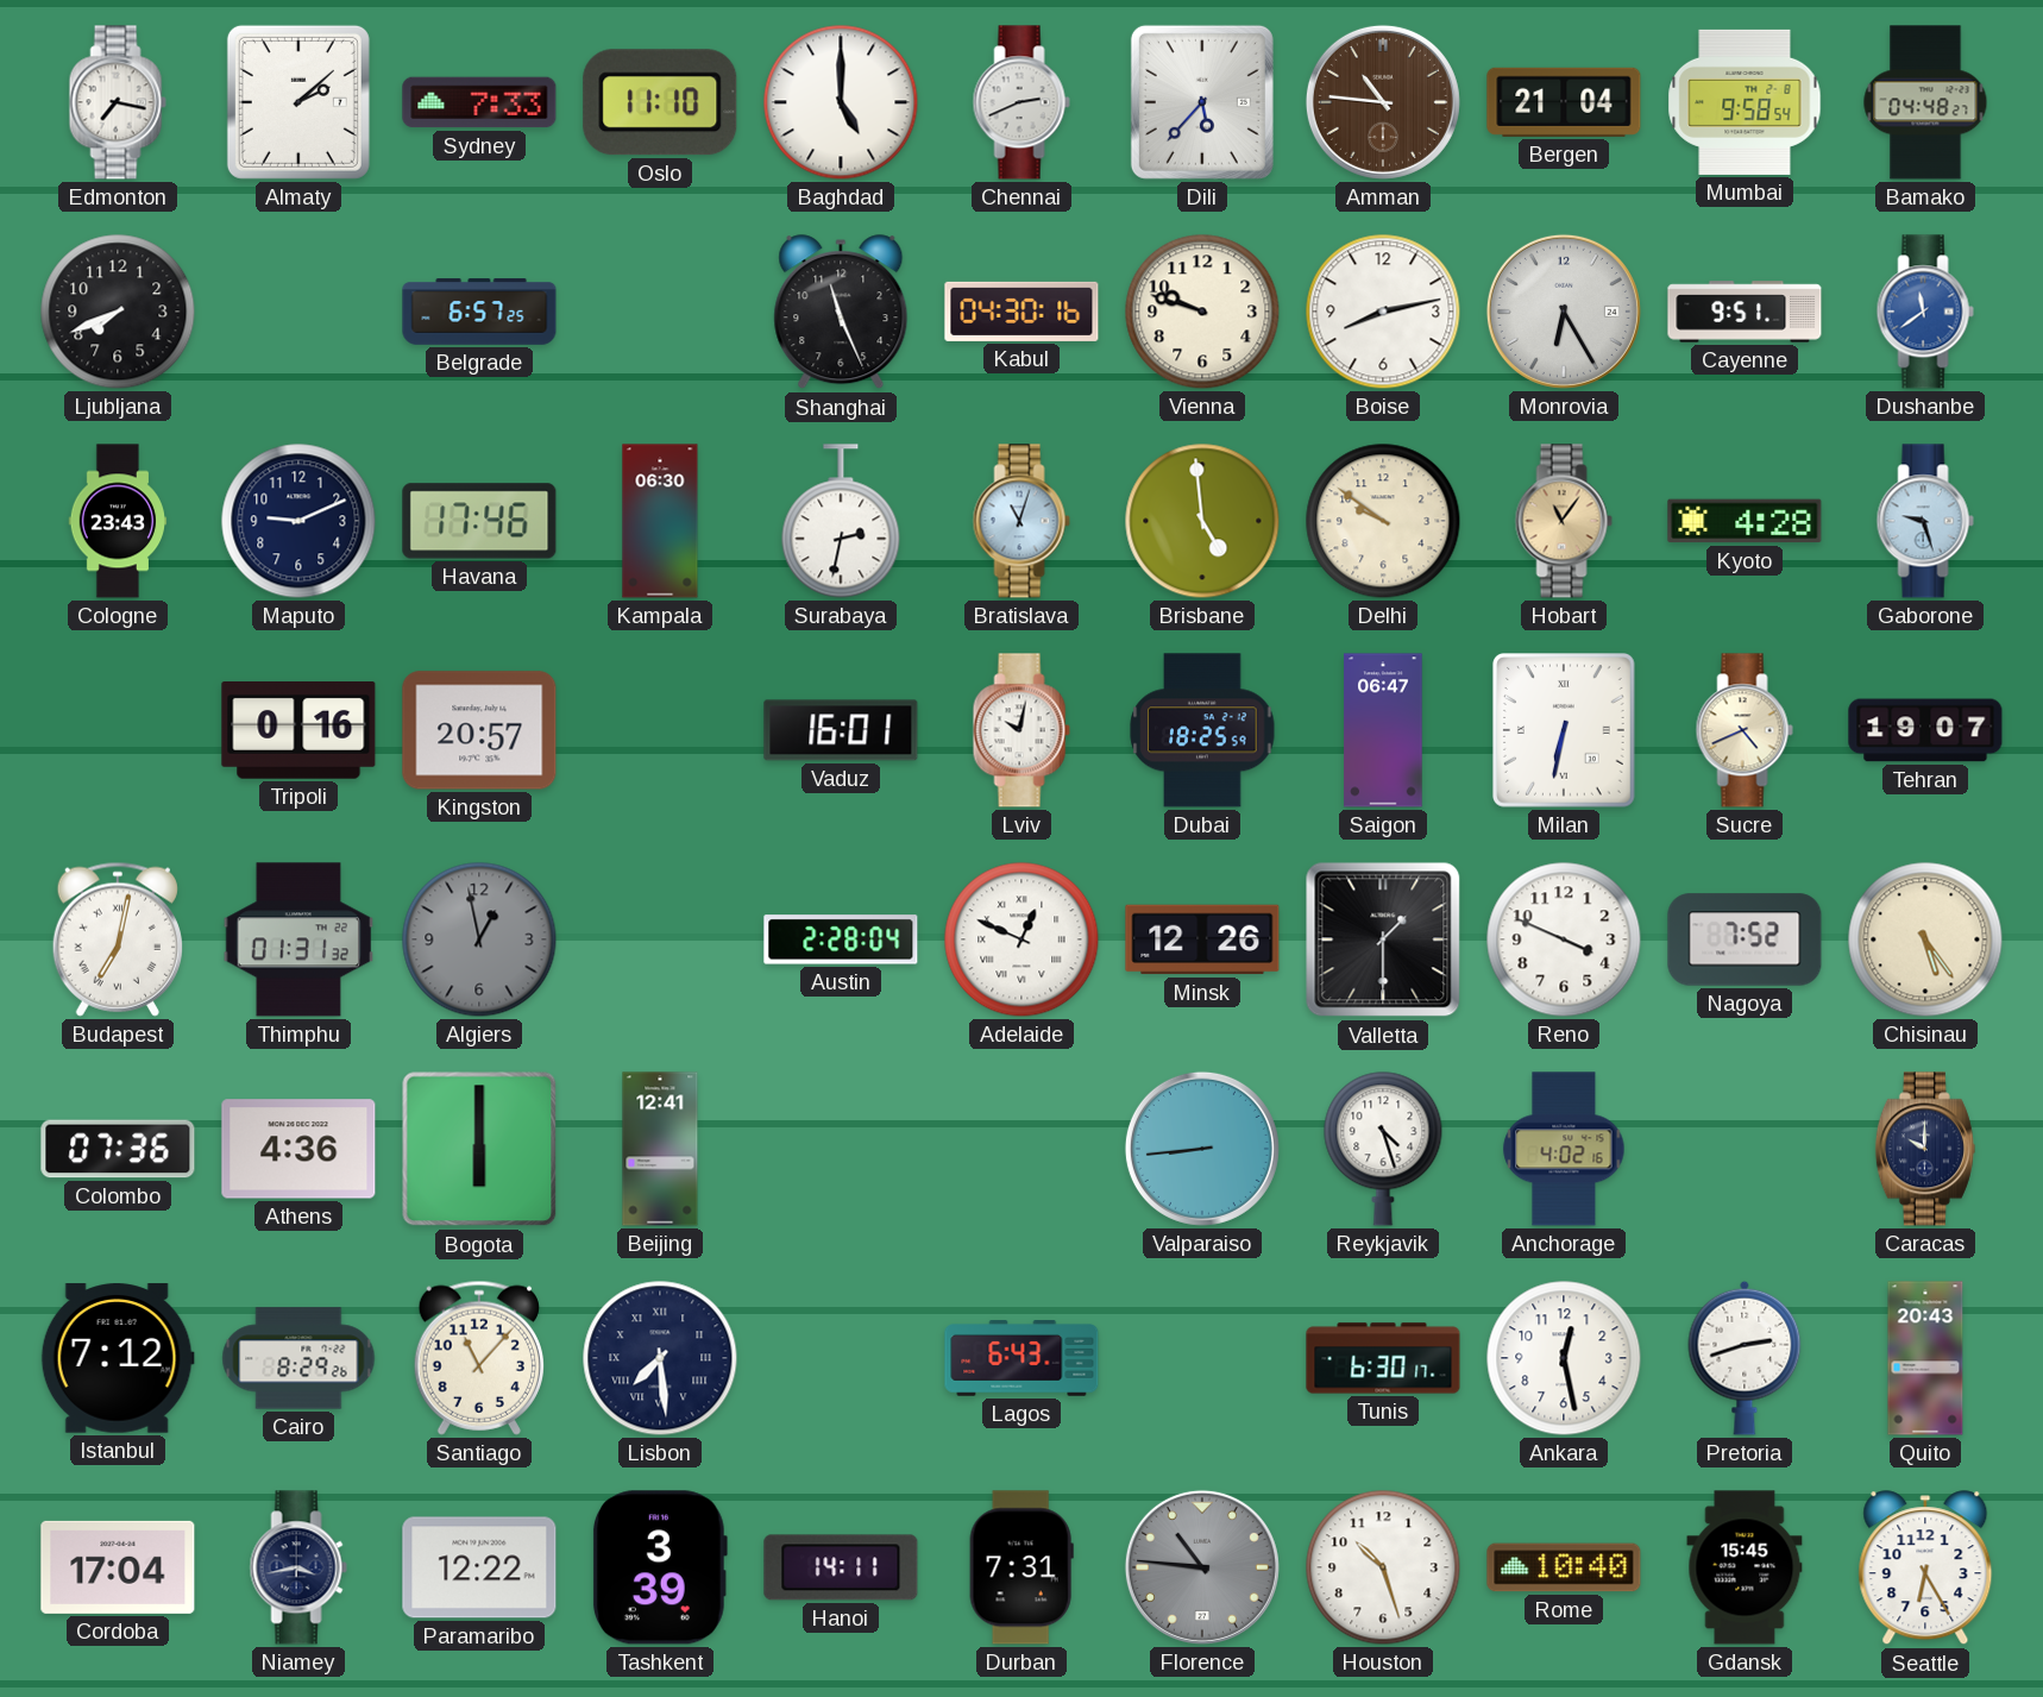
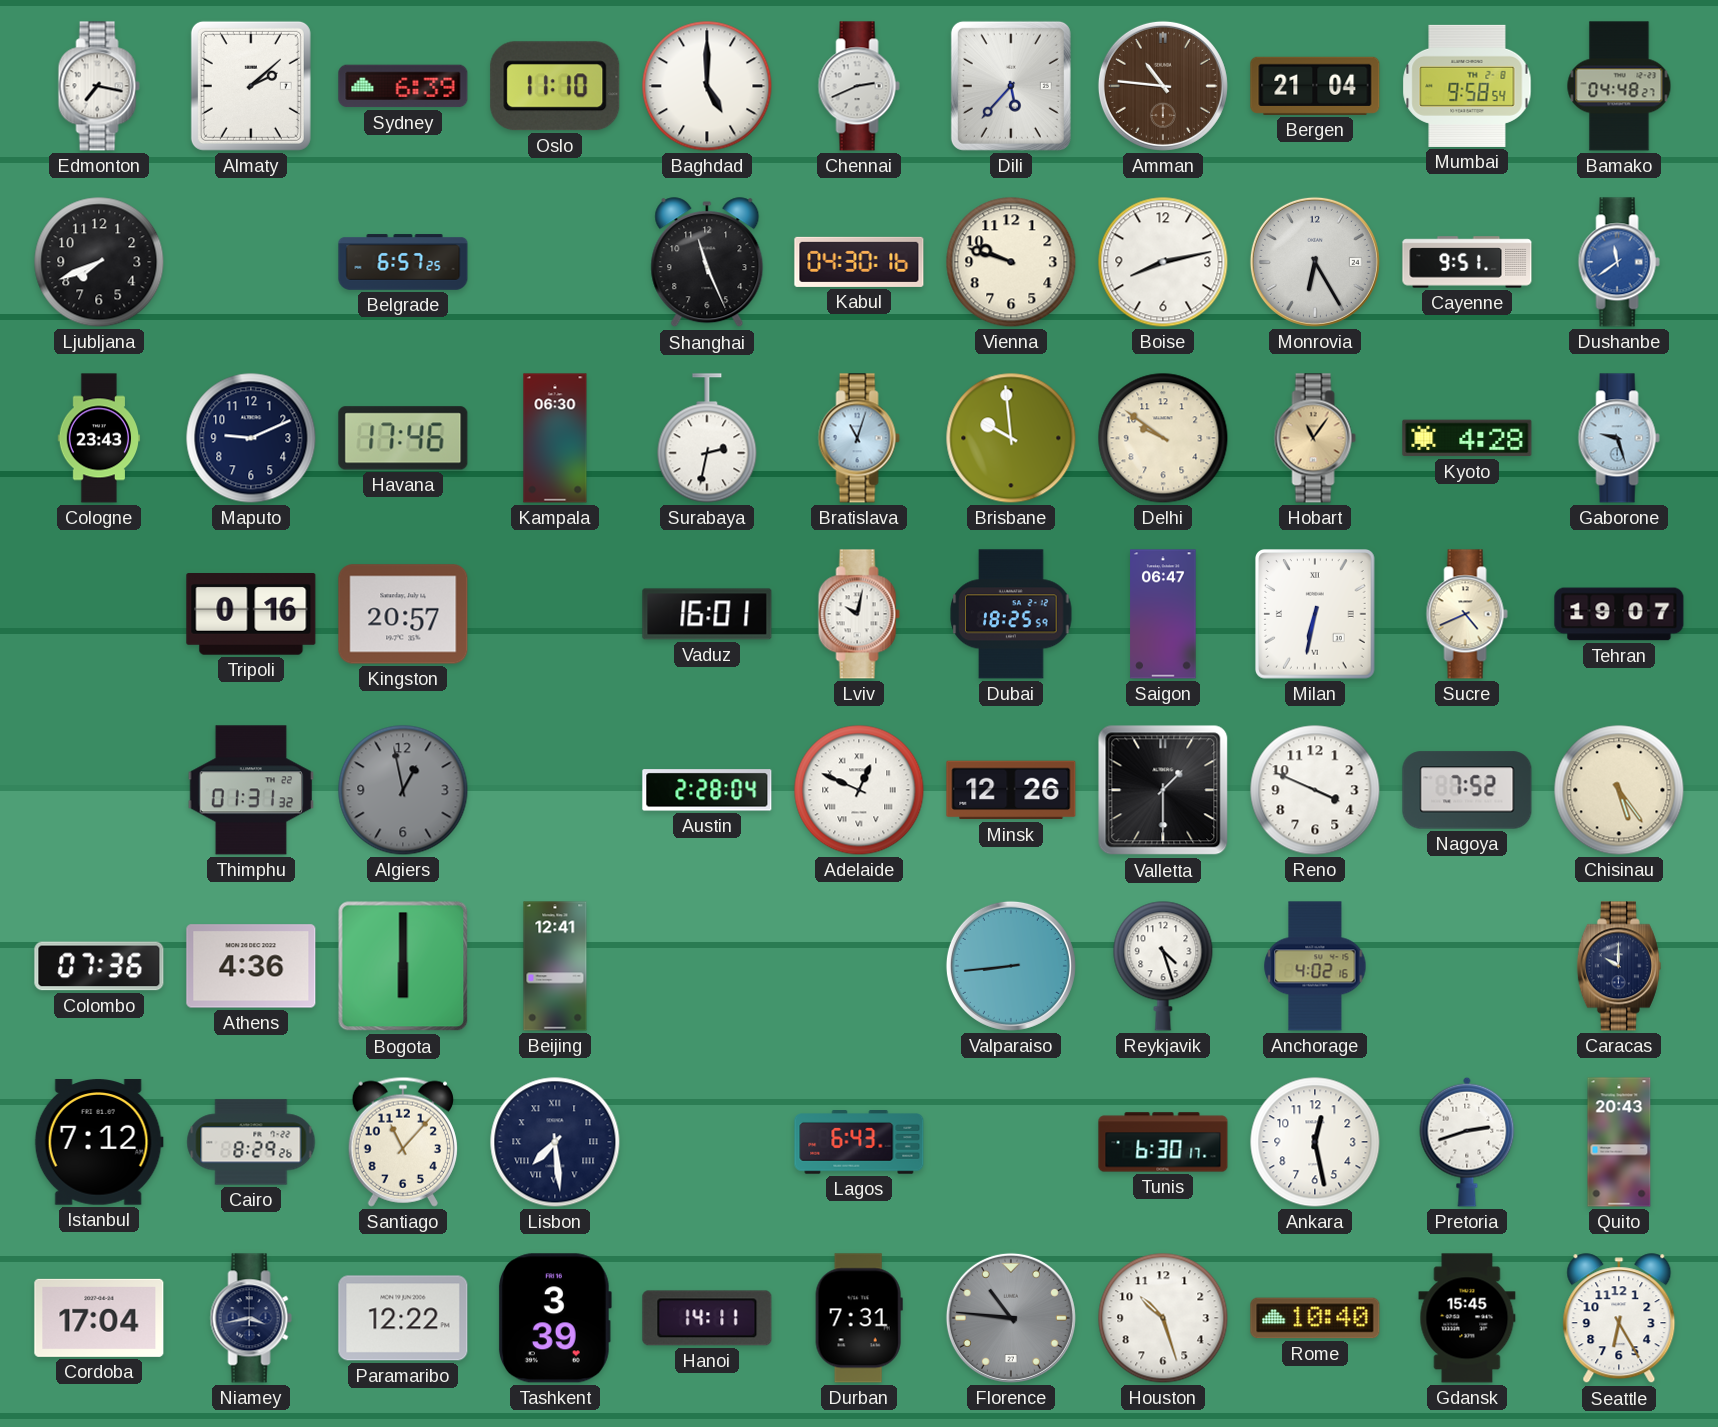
Sydney: 7:33 -> 6:39 (403, 86)
Brisbane: 4:59 -> 9:59 (1011, 438)
Budapest: 7:02 -> none (118, 939)
